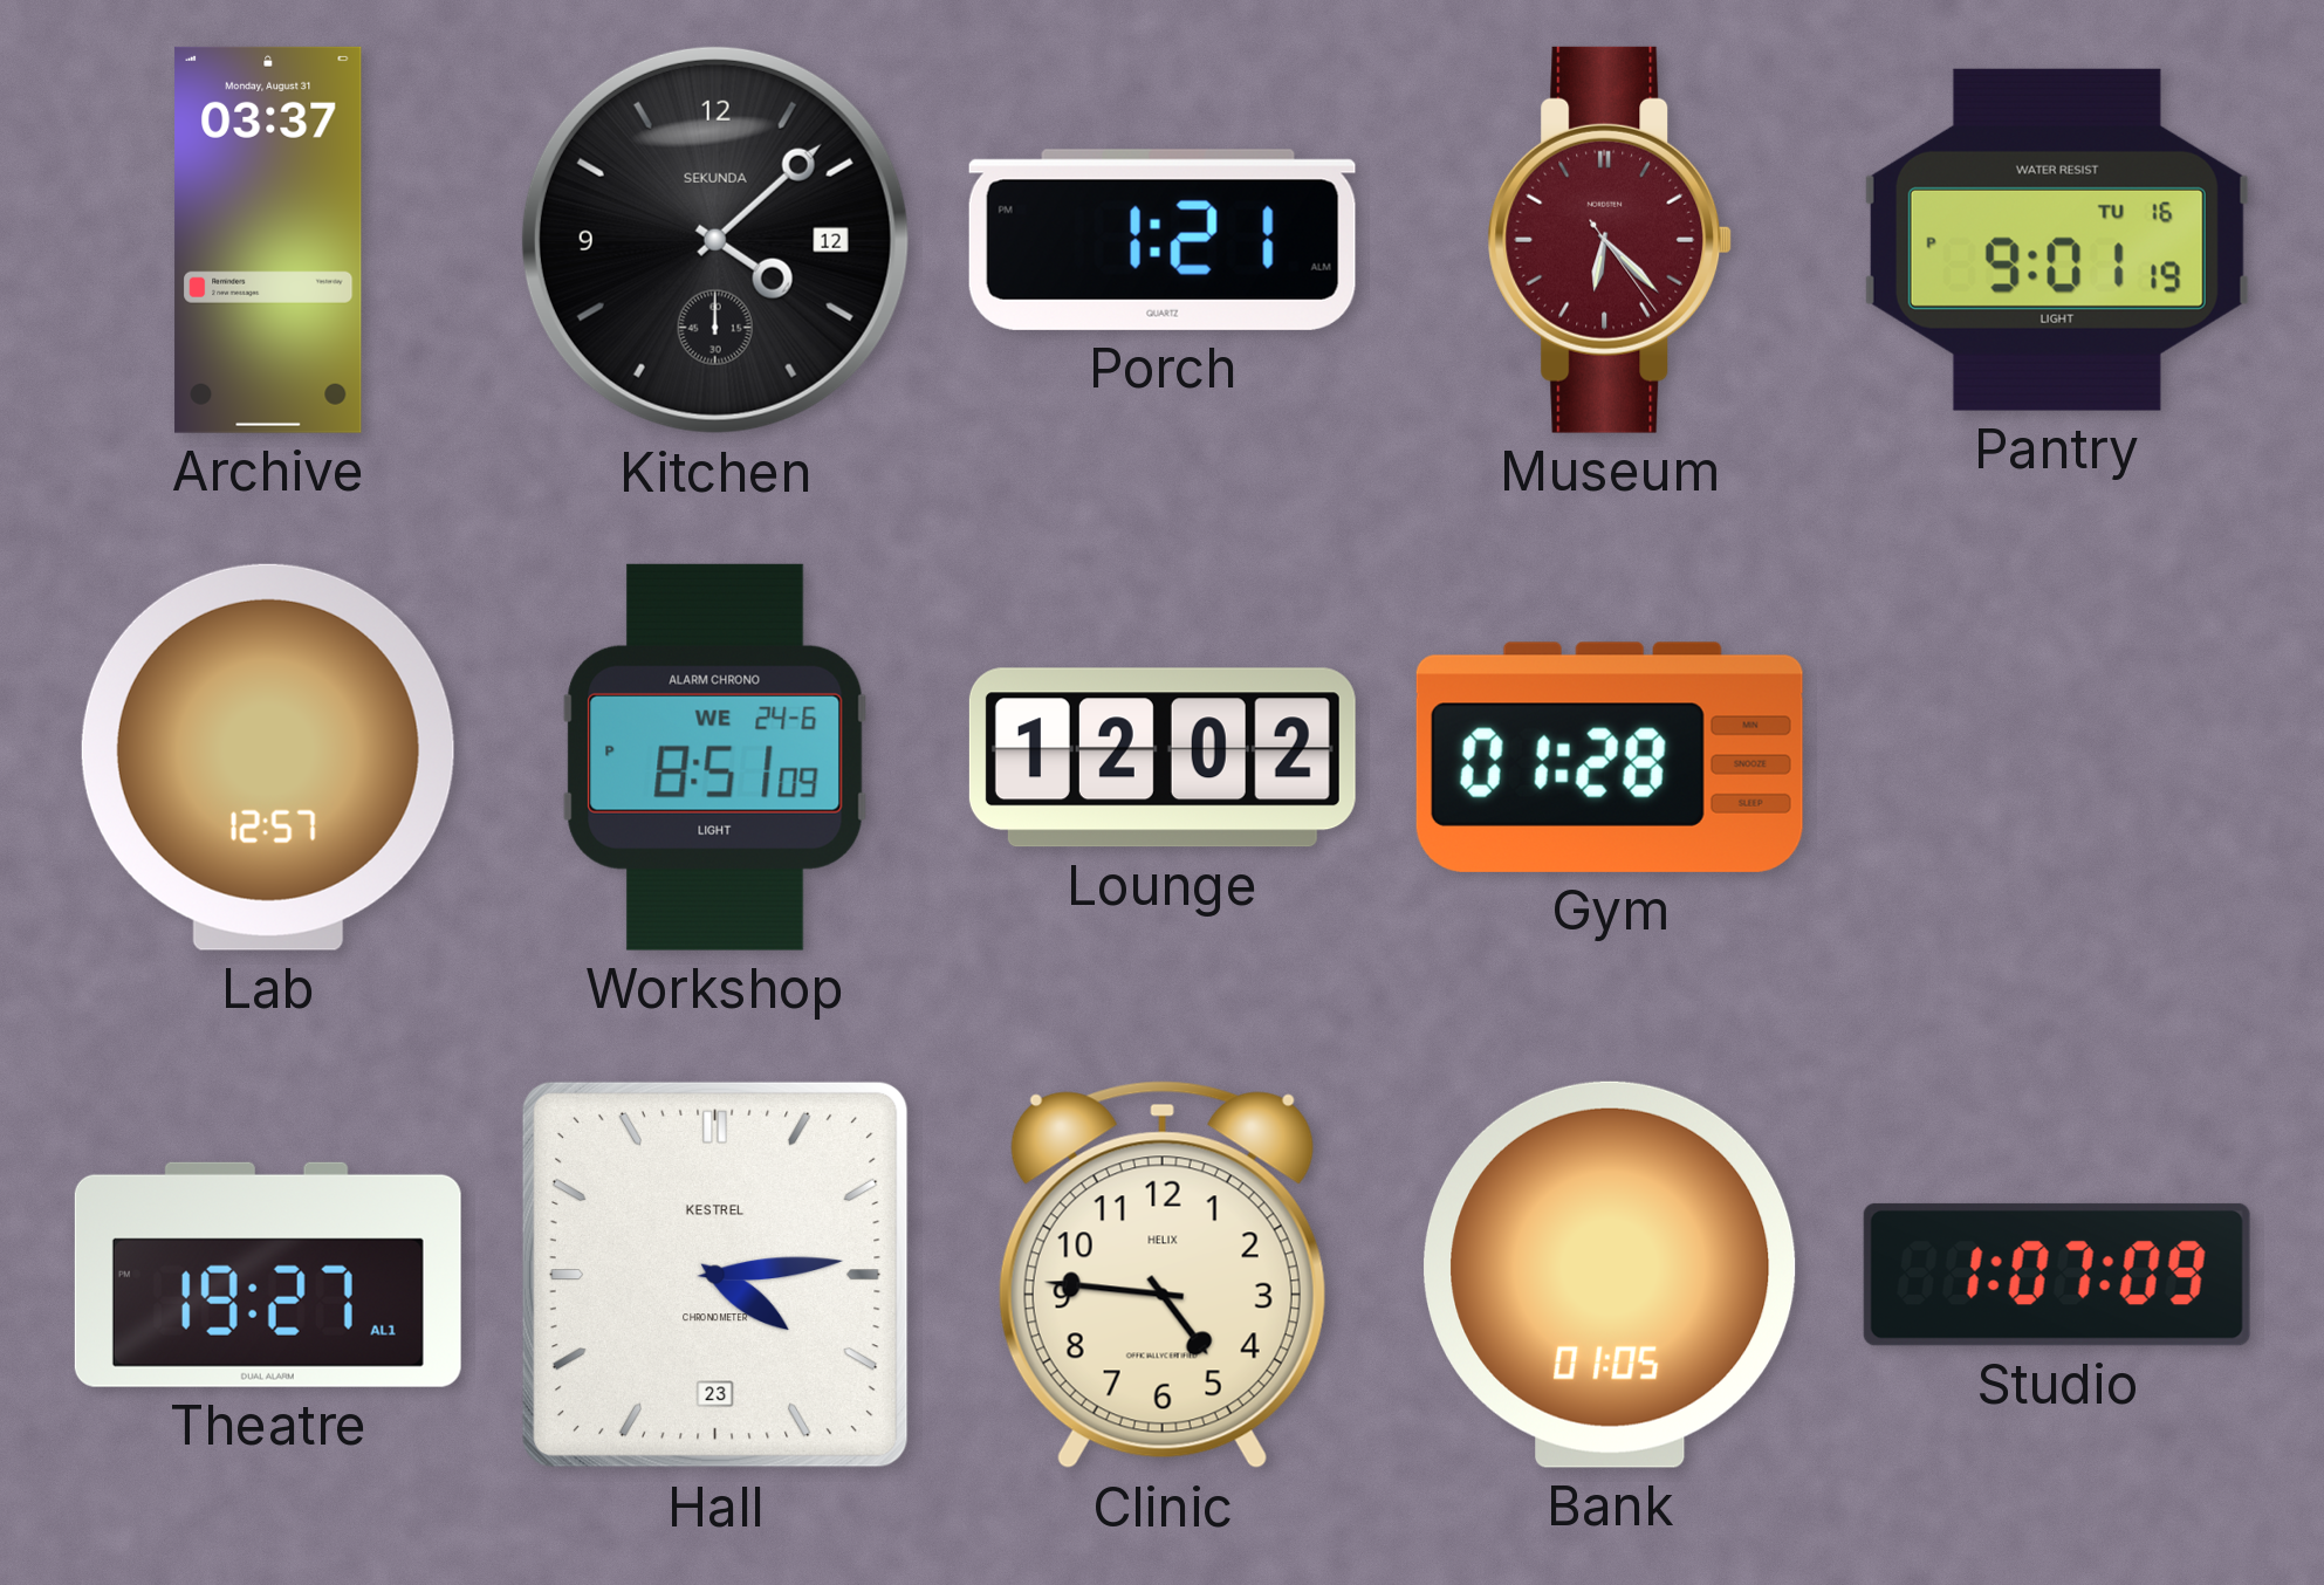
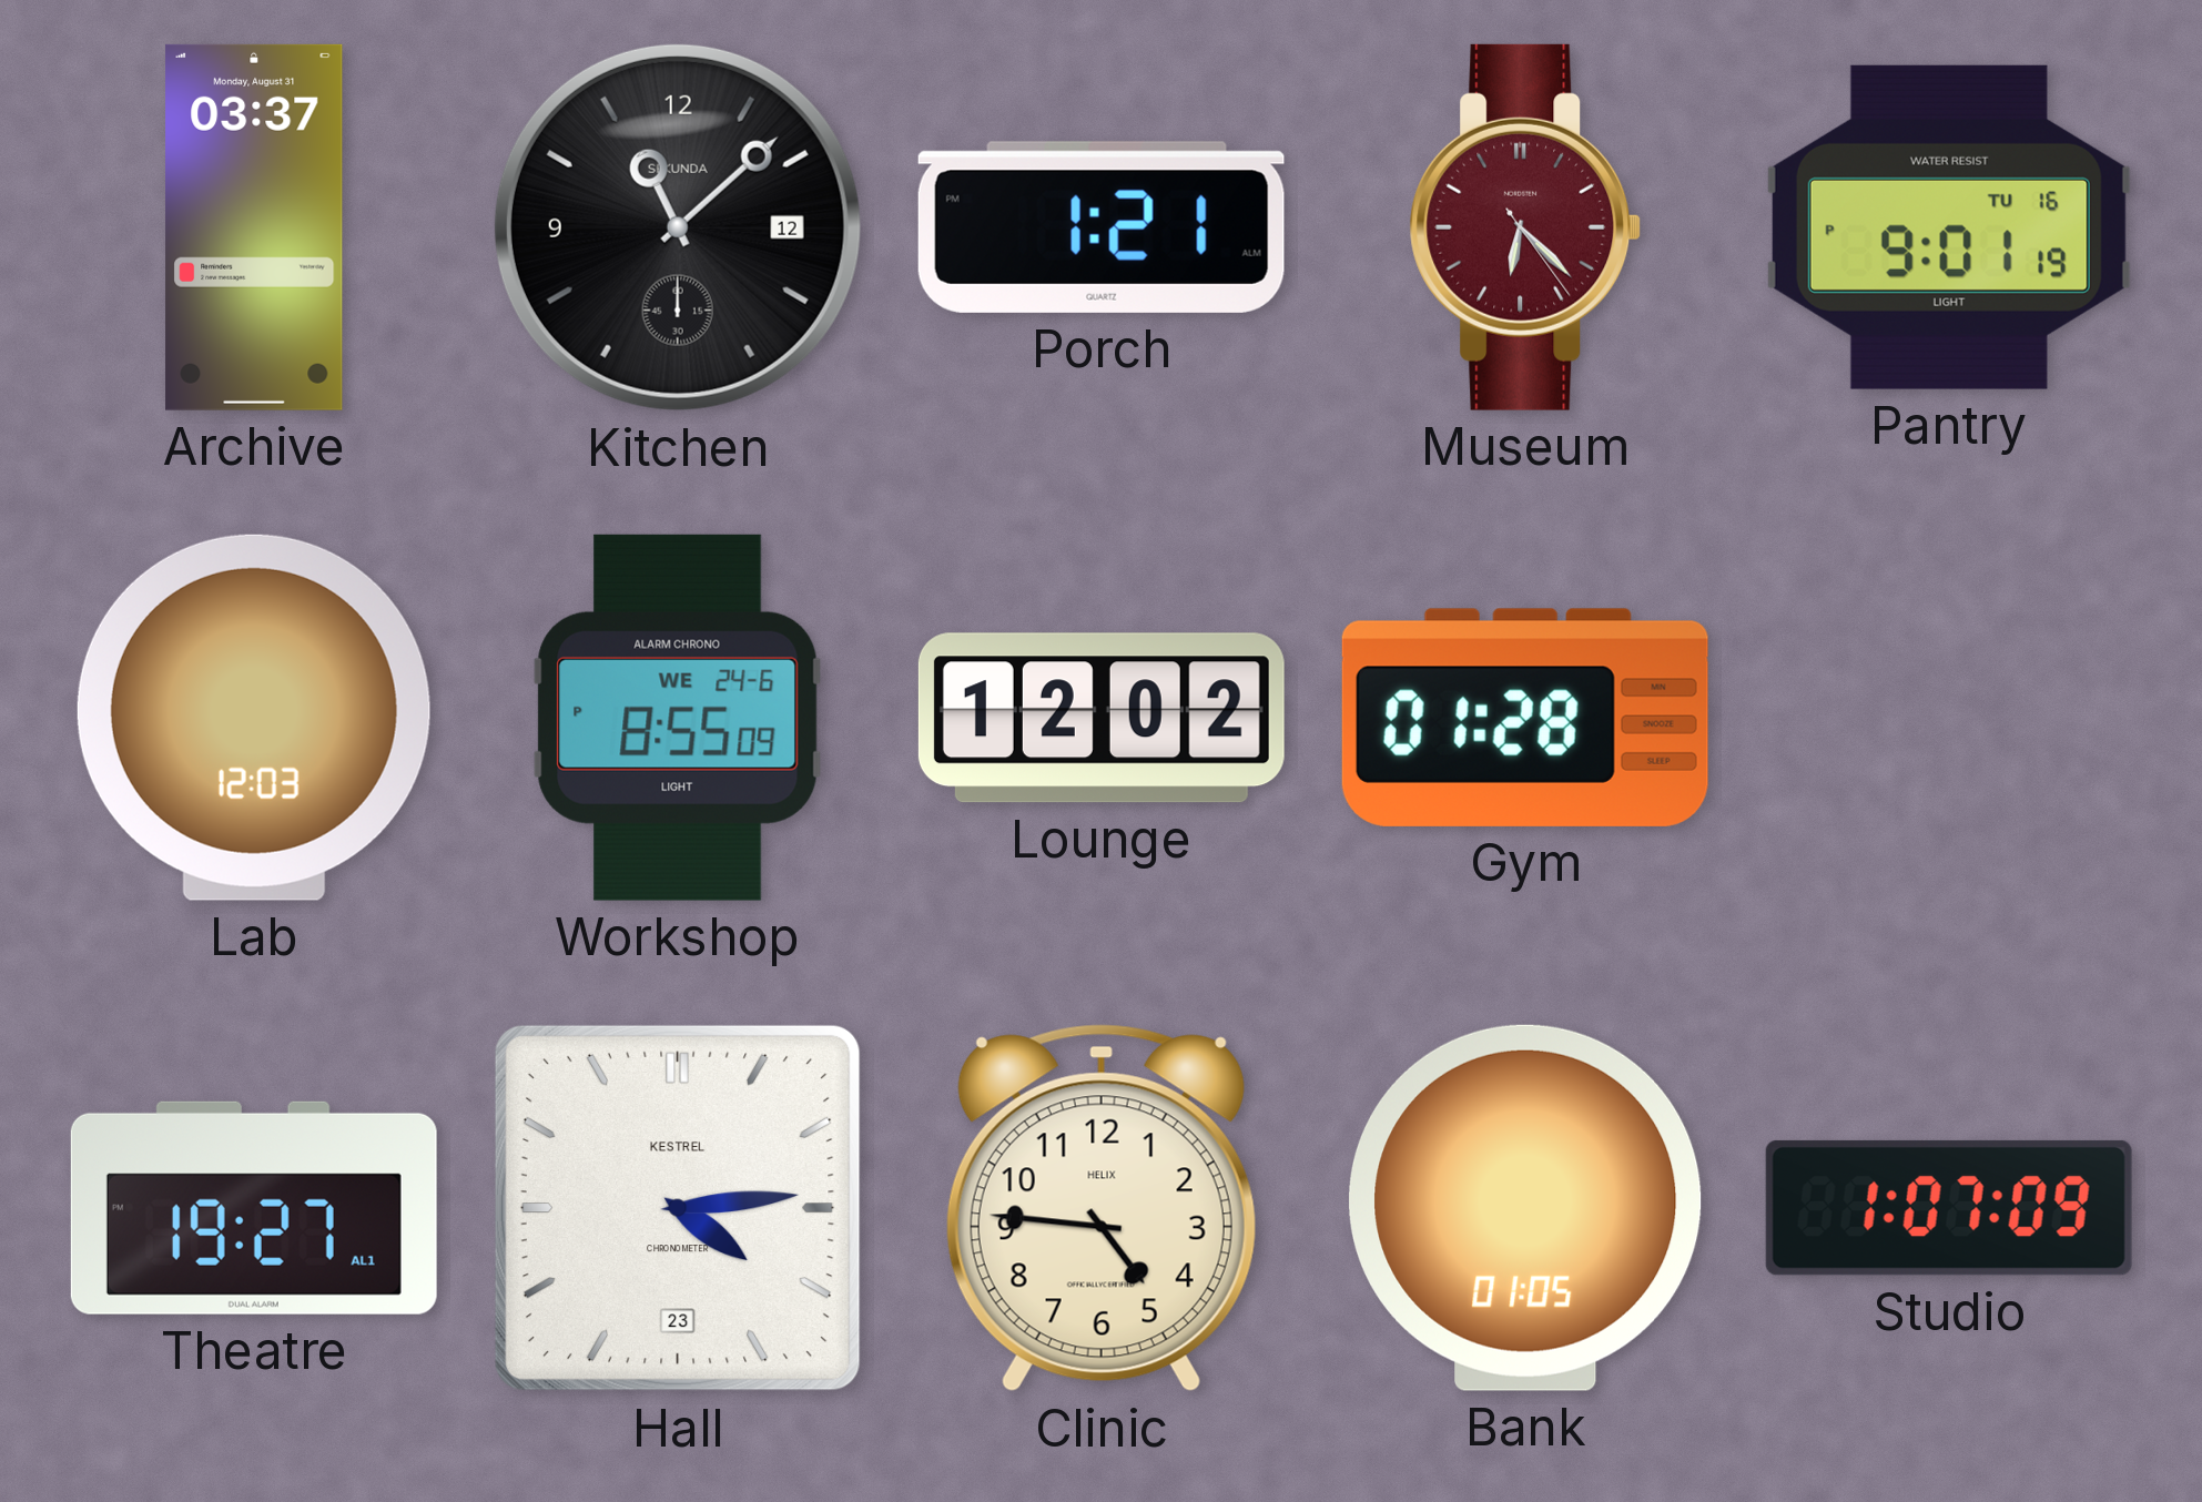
Kitchen: 4:08 -> 11:08 (678, 227)
Lab: 12:57 -> 12:03 (254, 718)
Workshop: 8:51 -> 8:55 (678, 718)
